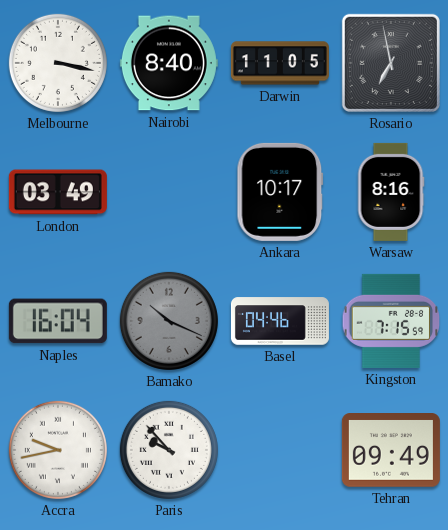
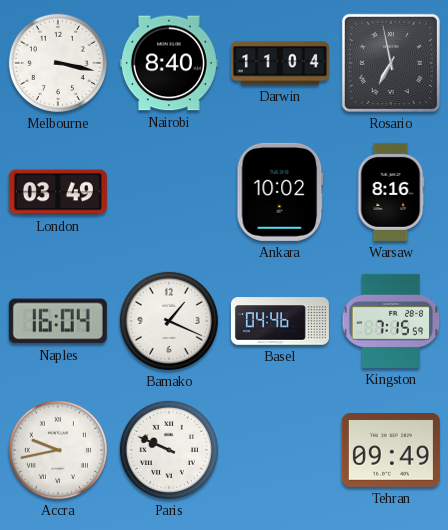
Darwin: 11:05 -> 11:04 (280, 63)
Ankara: 10:17 -> 10:02 (280, 192)
Bamako: 10:19 -> 1:19 (169, 321)
Bamako dial: grey -> white (169, 321)
Paris: 9:53 -> 9:49 (169, 450)
